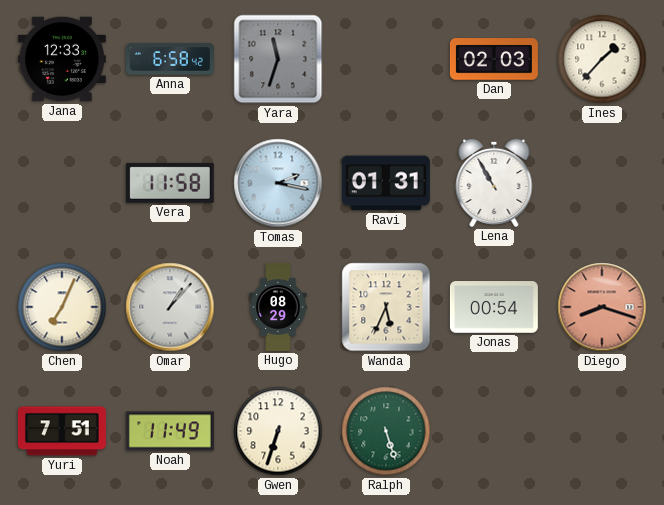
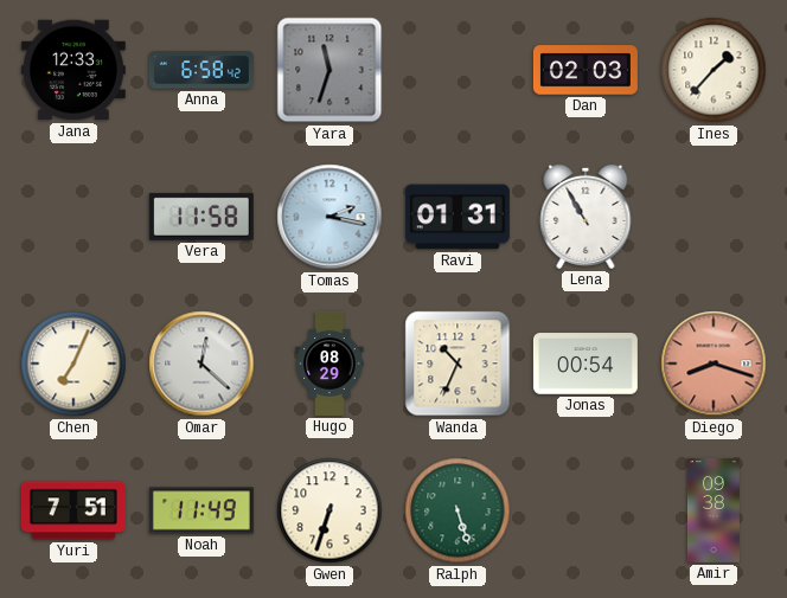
Omar: 1:07 -> 12:22 (201, 364)
Wanda: 5:34 -> 10:34 (458, 364)
Amir: none -> 09:38 (714, 510)
